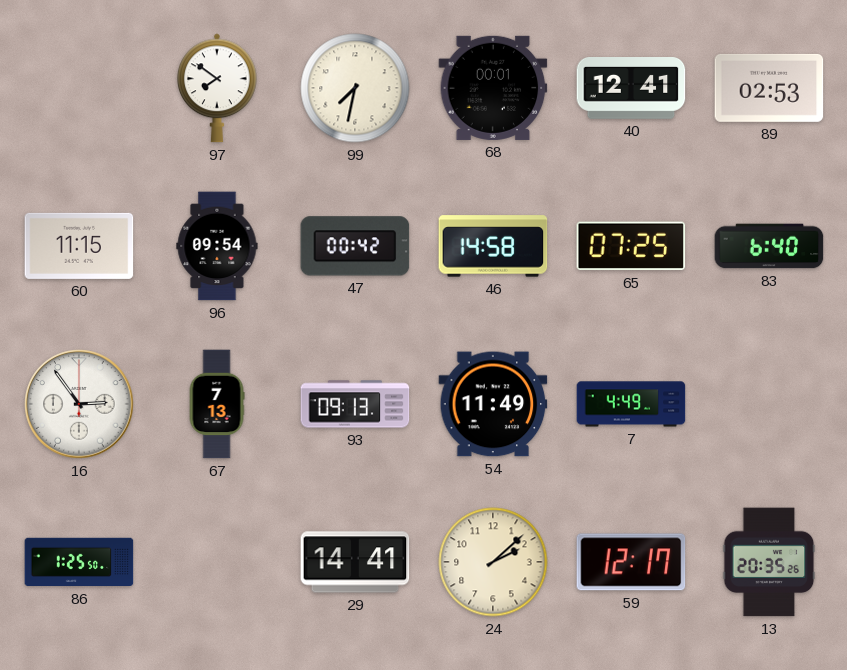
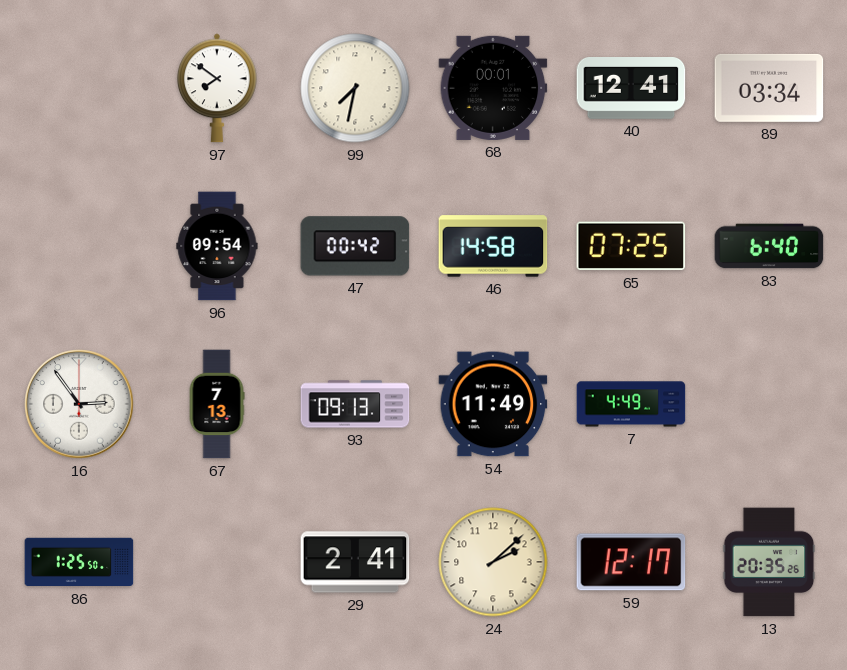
89: 02:53 -> 03:34 (769, 88)
60: 11:15 -> none (79, 246)
29: 14:41 -> 2:41 (355, 562)
